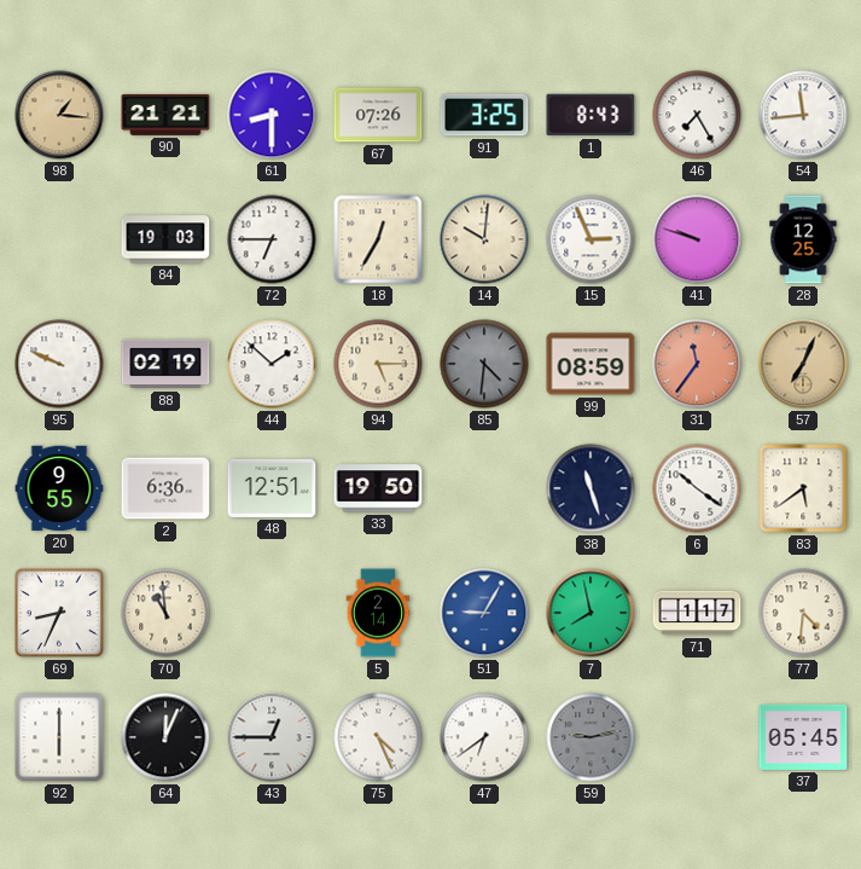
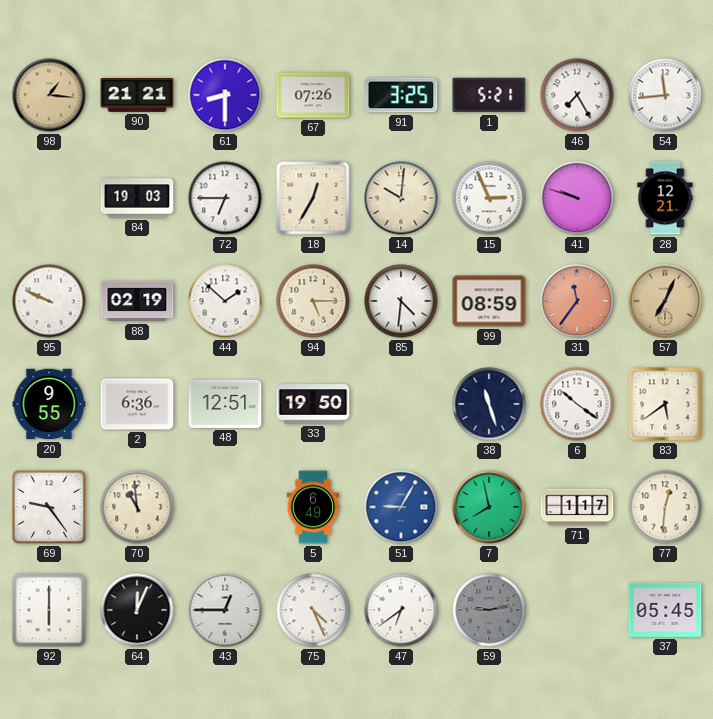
1: 8:43 -> 5:21 (489, 95)
28: 12:25 -> 12:21 (665, 198)
85 dial: grey -> white (401, 301)
69: 8:34 -> 9:24 (49, 507)
5: 2:14 -> 6:49 (313, 507)
77: 4:31 -> 12:31 (665, 507)
